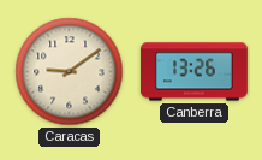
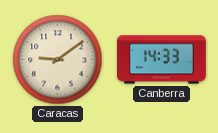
Canberra: 13:26 -> 14:33 (162, 60)
